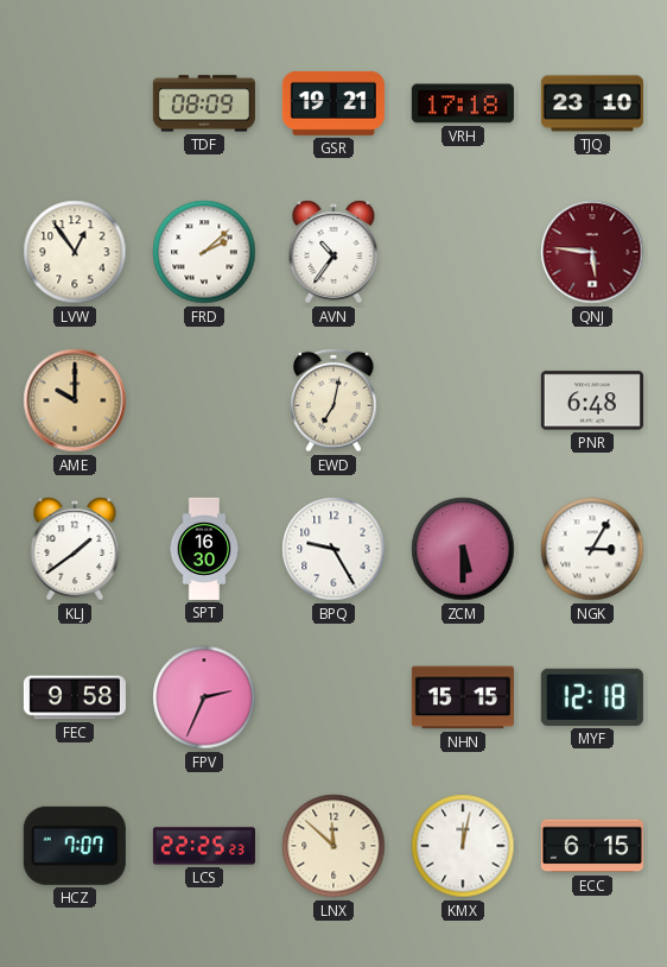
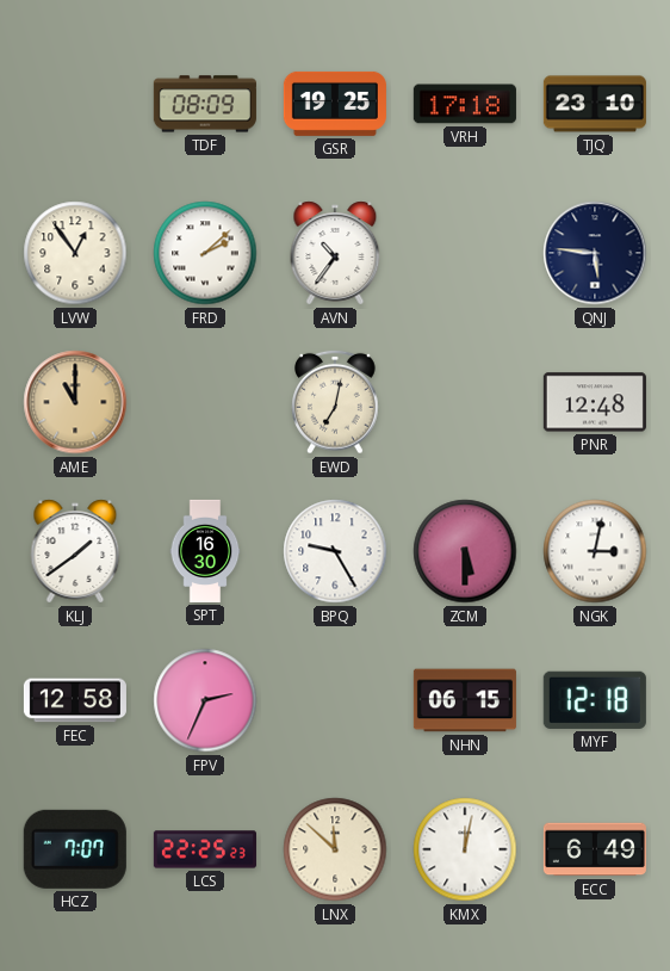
GSR: 19:21 -> 19:25 (335, 104)
QNJ dial: burgundy -> navy (595, 253)
AME: 10:00 -> 11:00 (75, 402)
PNR: 6:48 -> 12:48 (595, 402)
NGK: 3:05 -> 3:02 (595, 551)
FEC: 9:58 -> 12:58 (75, 700)
NHN: 15:15 -> 06:15 (465, 700)
ECC: 6:15 -> 6:49 (595, 849)
